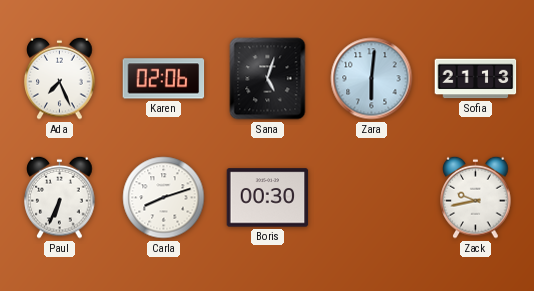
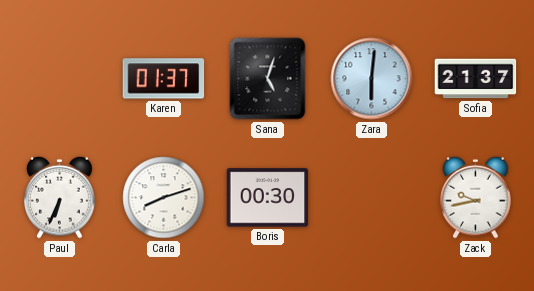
Ada: 7:26 -> none (60, 78)
Karen: 02:06 -> 01:37 (164, 79)
Sofia: 21:13 -> 21:37 (476, 79)
